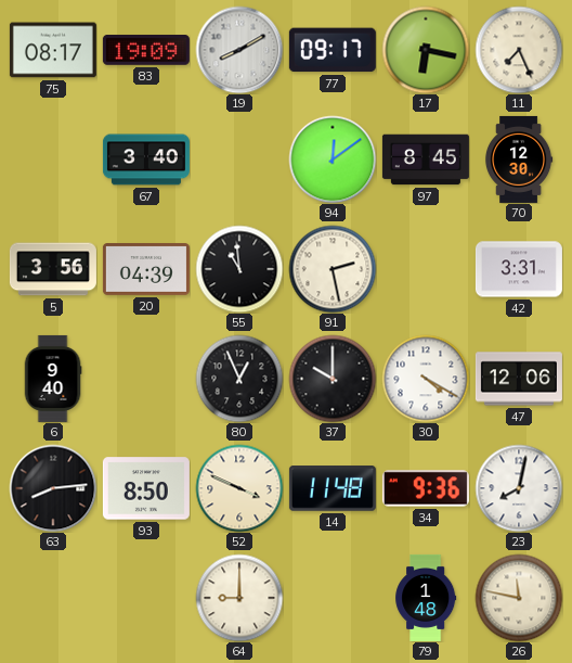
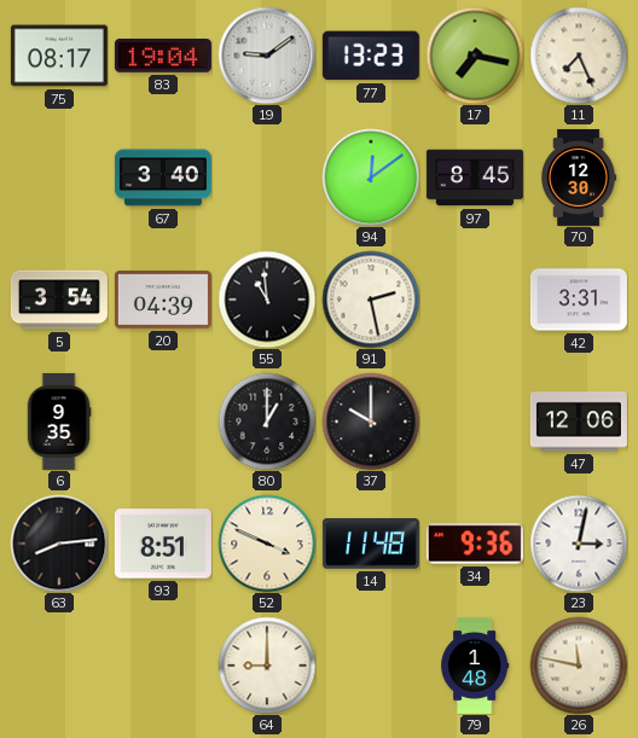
83: 19:09 -> 19:04 (163, 57)
19: 8:10 -> 9:09 (267, 56)
77: 09:17 -> 13:23 (371, 56)
17: 6:17 -> 7:17 (475, 56)
5: 3:56 -> 3:54 (59, 300)
6: 9:40 -> 9:35 (59, 422)
80: 12:56 -> 1:00 (267, 422)
30: 4:20 -> none (426, 379)
93: 8:50 -> 8:51 (163, 544)
23: 8:02 -> 3:02 (579, 544)
